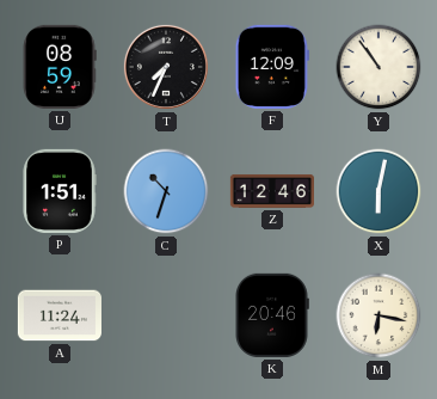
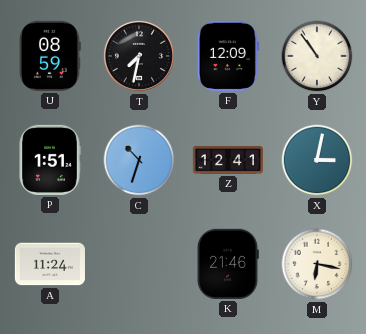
T: 7:34 -> 7:32 (139, 56)
Z: 12:46 -> 12:41 (227, 160)
X: 6:02 -> 3:02 (317, 160)
K: 20:46 -> 21:46 (228, 264)
